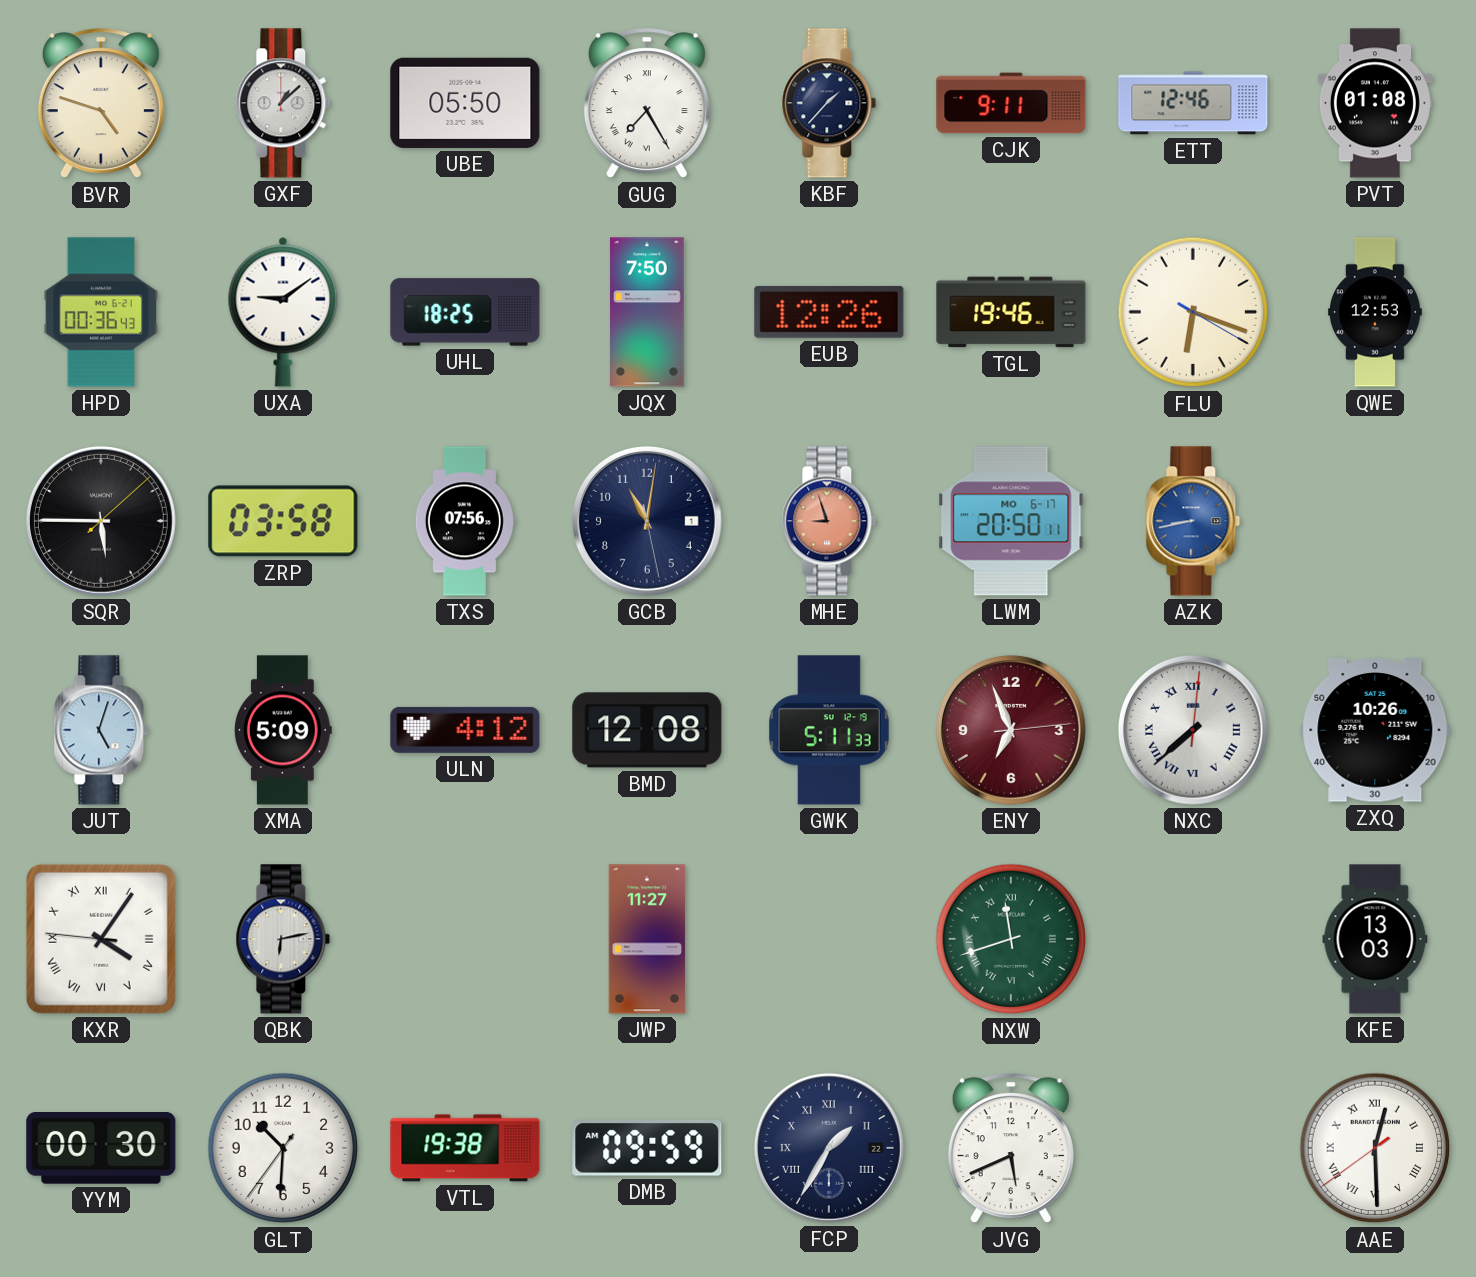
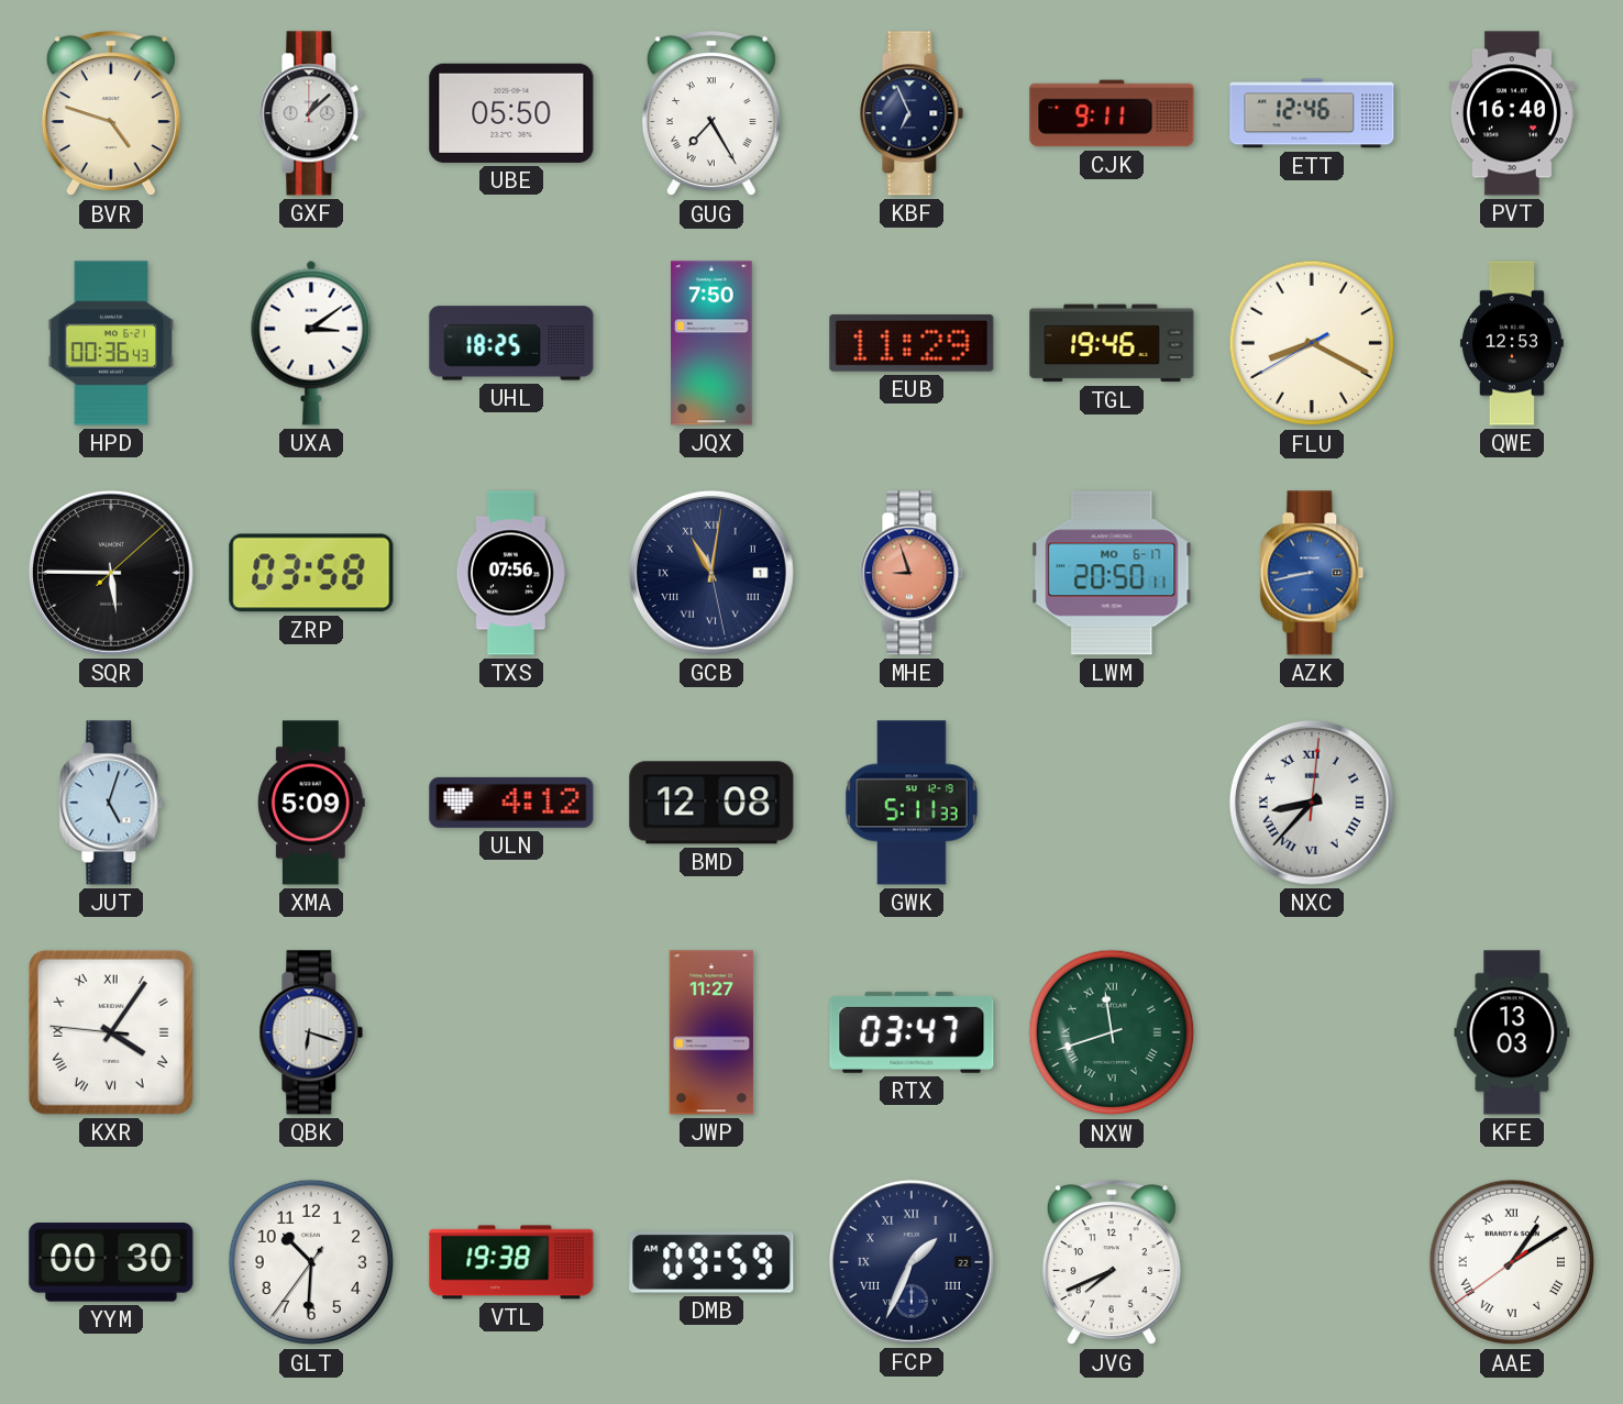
KBF: 1:37 -> 6:56 (912, 113)
PVT: 01:08 -> 16:40 (1512, 113)
UXA: 9:09 -> 3:09 (311, 343)
EUB: 12:26 -> 11:29 (912, 343)
FLU: 6:18 -> 8:19 (1312, 343)
GCB numerals: Arabic -> Roman (711, 573)
ENY: 6:56 -> none (1011, 730)
NXC: 7:38 -> 8:37 (1312, 803)
ZXQ: 10:26 -> none (1375, 730)
QBK: 6:13 -> 6:18 (311, 1032)
RTX: none -> 03:47 (912, 1032)
FCP: 1:35 -> 1:34 (912, 1262)
JVG: 5:41 -> 7:41 (1112, 1263)
AAE: 12:29 -> 1:09 (1512, 1262)
